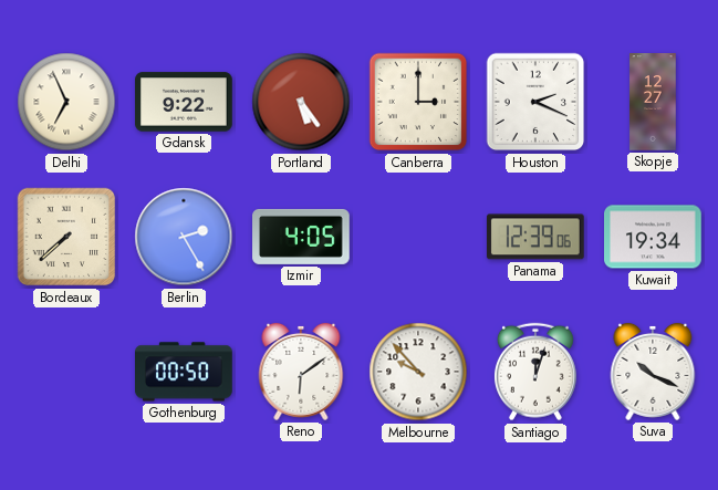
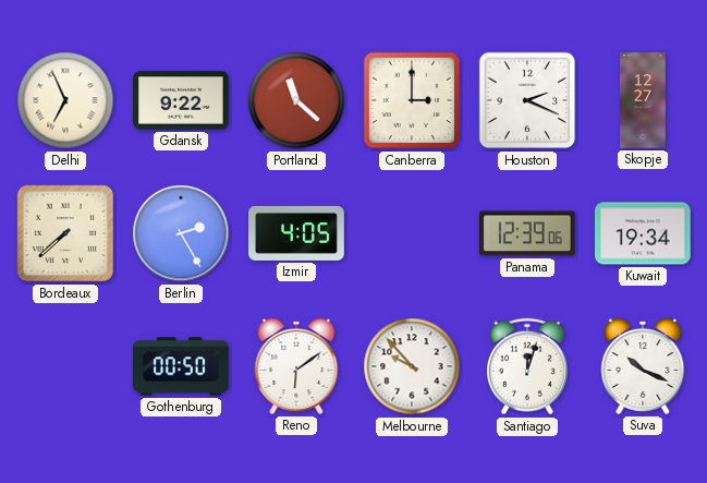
Portland: 5:24 -> 11:22 (296, 100)
